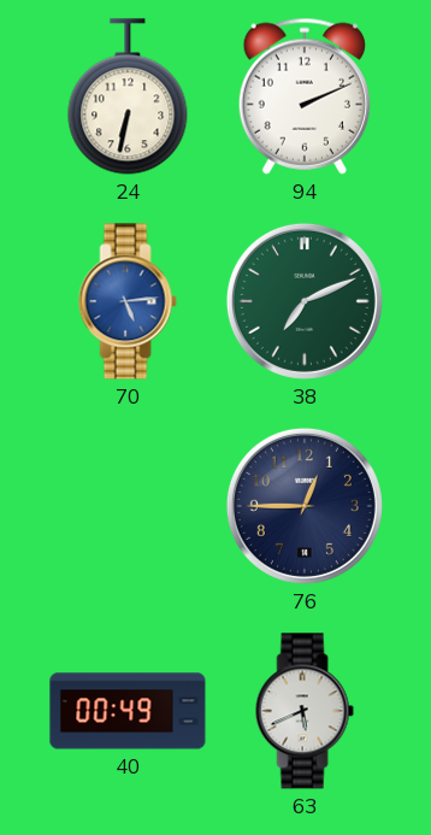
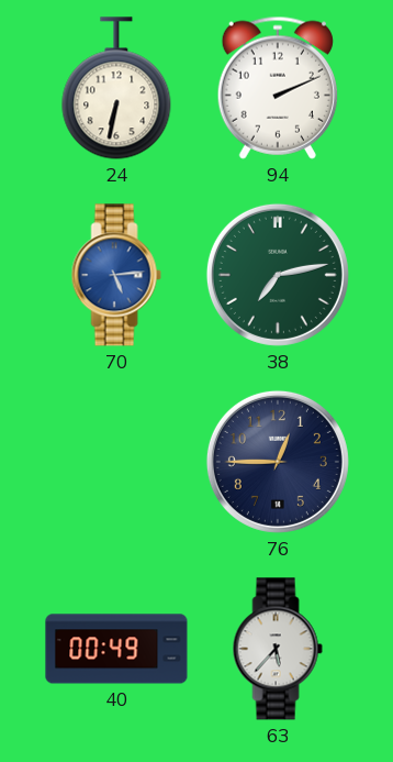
38: 7:11 -> 7:13 (278, 275)
63: 5:41 -> 5:37 (278, 649)
